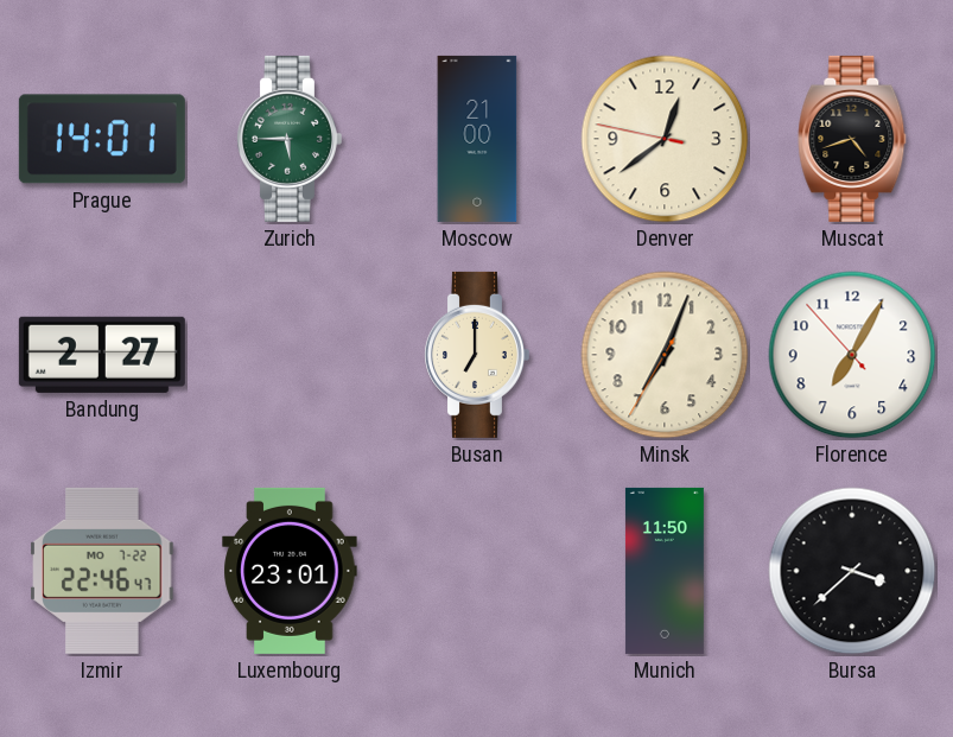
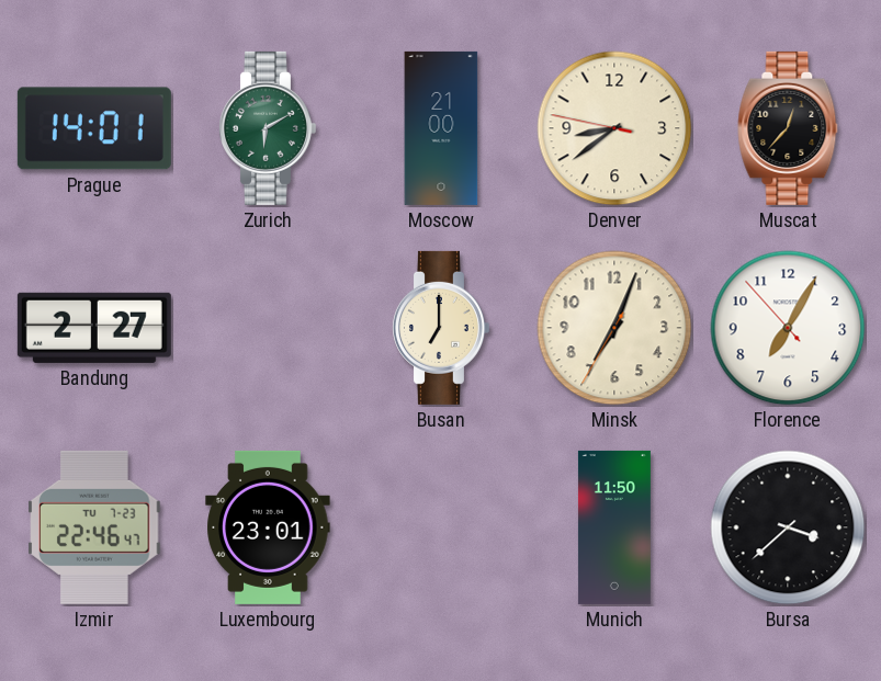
Zurich: 5:45 -> 6:10 (267, 128)
Denver: 12:38 -> 8:38 (614, 128)
Muscat: 4:42 -> 12:37 (788, 128)
Izmir date: MO 7-22 -> TU 7-23 (94, 527)
